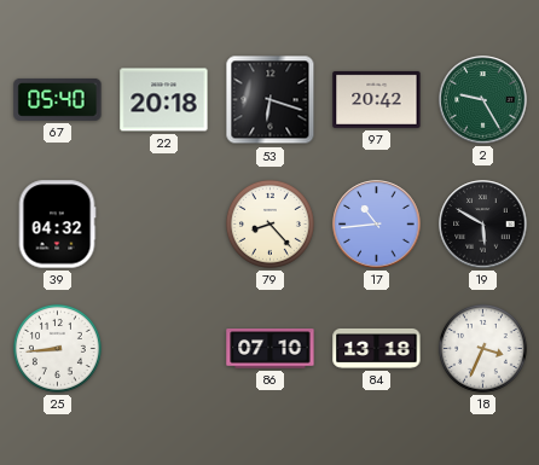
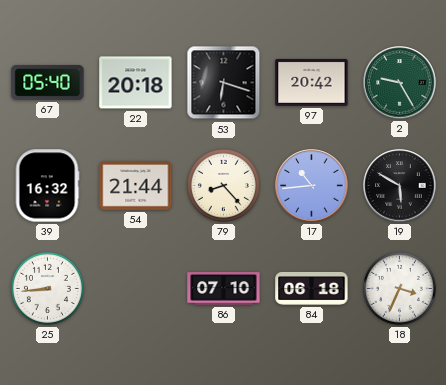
39: 04:32 -> 16:32 (47, 186)
54: none -> 21:44 (136, 186)
84: 13:18 -> 06:18 (312, 288)
